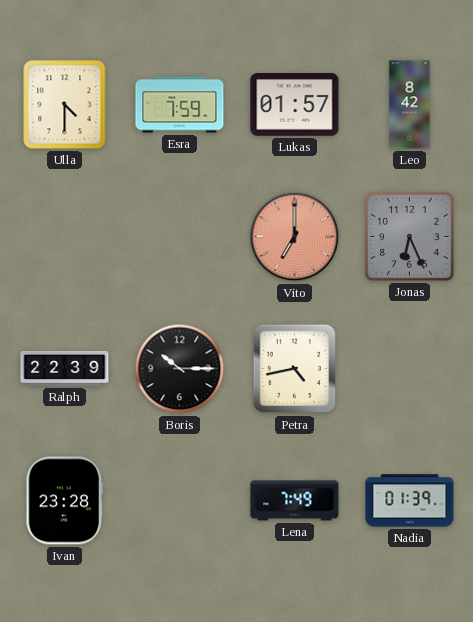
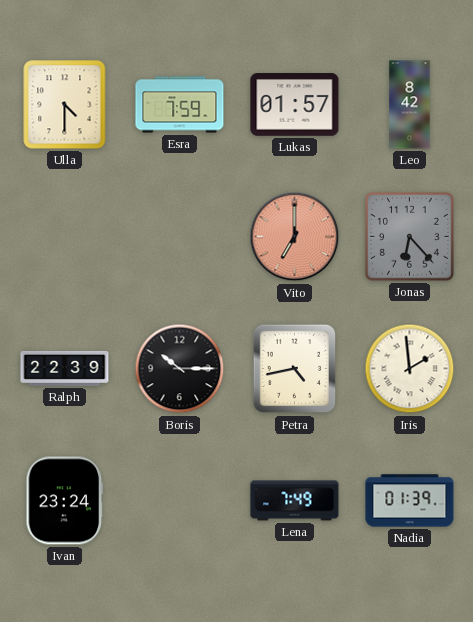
Jonas: 6:26 -> 6:23 (410, 237)
Iris: none -> 1:59 (410, 369)
Ivan: 23:28 -> 23:24 (65, 501)
